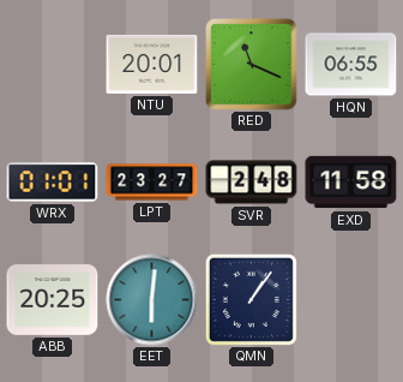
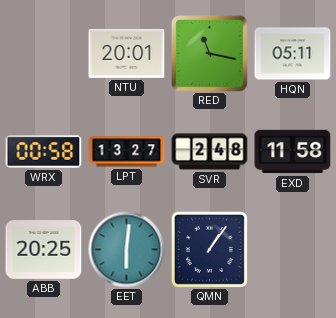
RED: 11:19 -> 11:17 (210, 54)
HQN: 06:55 -> 05:11 (293, 54)
WRX: 01:01 -> 00:58 (44, 152)
LPT: 23:27 -> 13:27 (127, 152)
